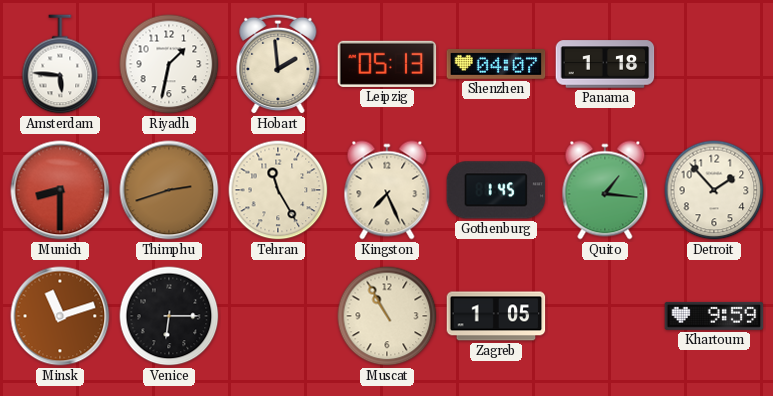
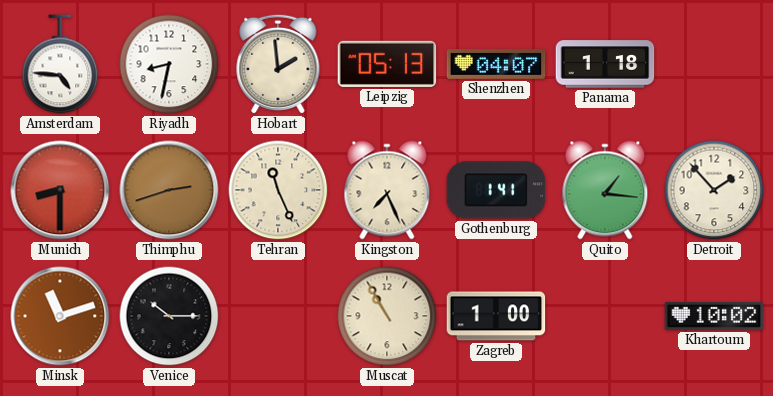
Amsterdam: 5:46 -> 4:46 (60, 64)
Riyadh: 1:32 -> 8:32 (169, 64)
Tehran: 11:25 -> 11:26 (278, 190)
Gothenburg: 1:45 -> 1:41 (496, 190)
Venice: 6:15 -> 10:15 (169, 316)
Zagreb: 1:05 -> 1:00 (496, 316)
Khartoum: 9:59 -> 10:02 (714, 316)
